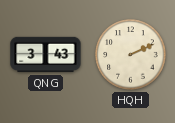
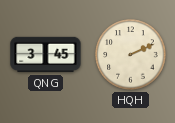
QNG: 3:43 -> 3:45 (46, 55)
